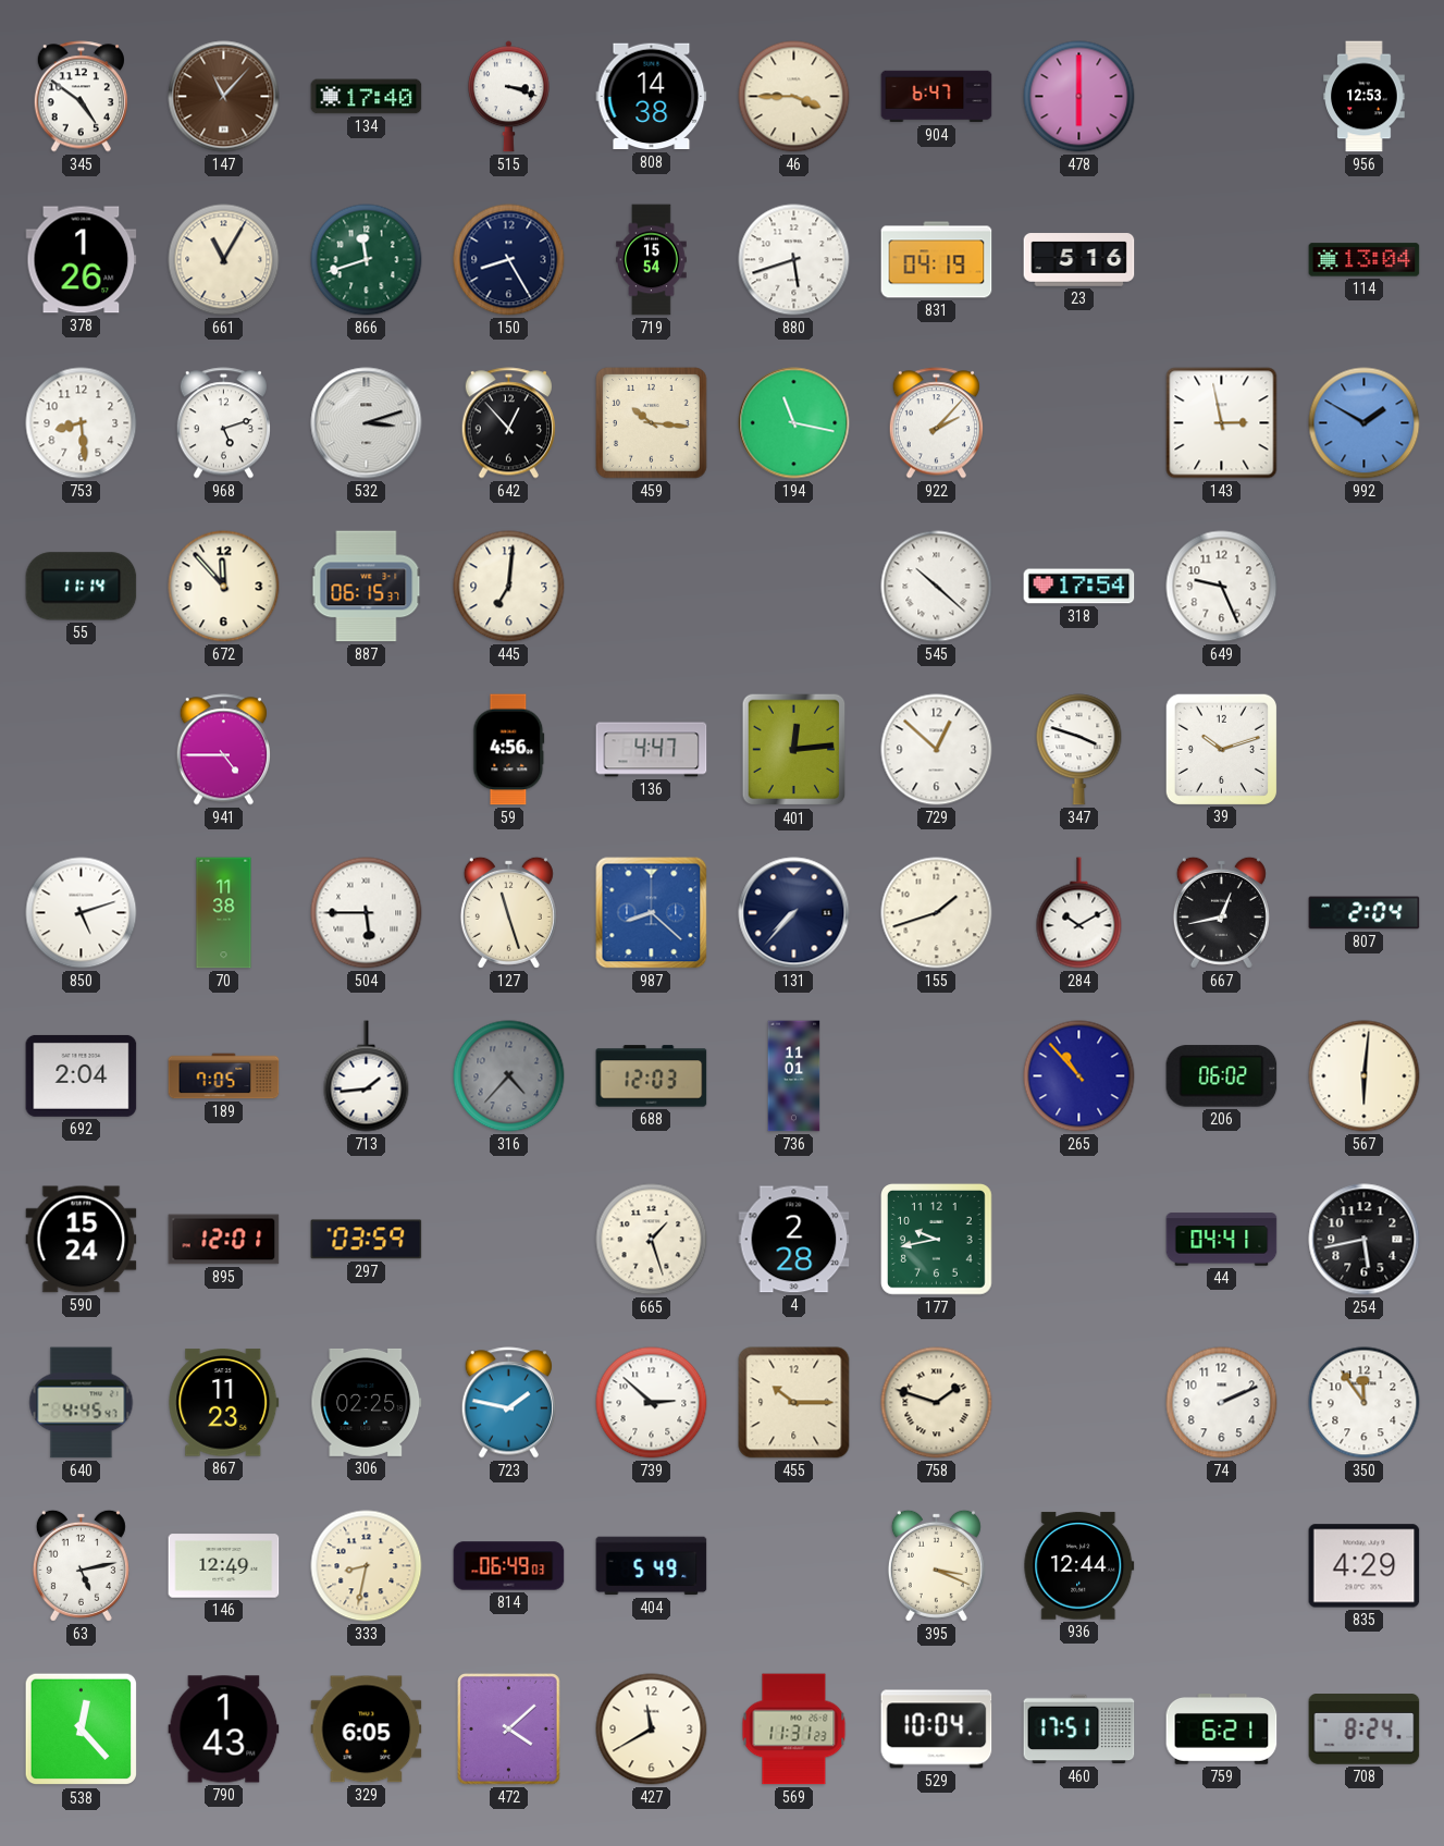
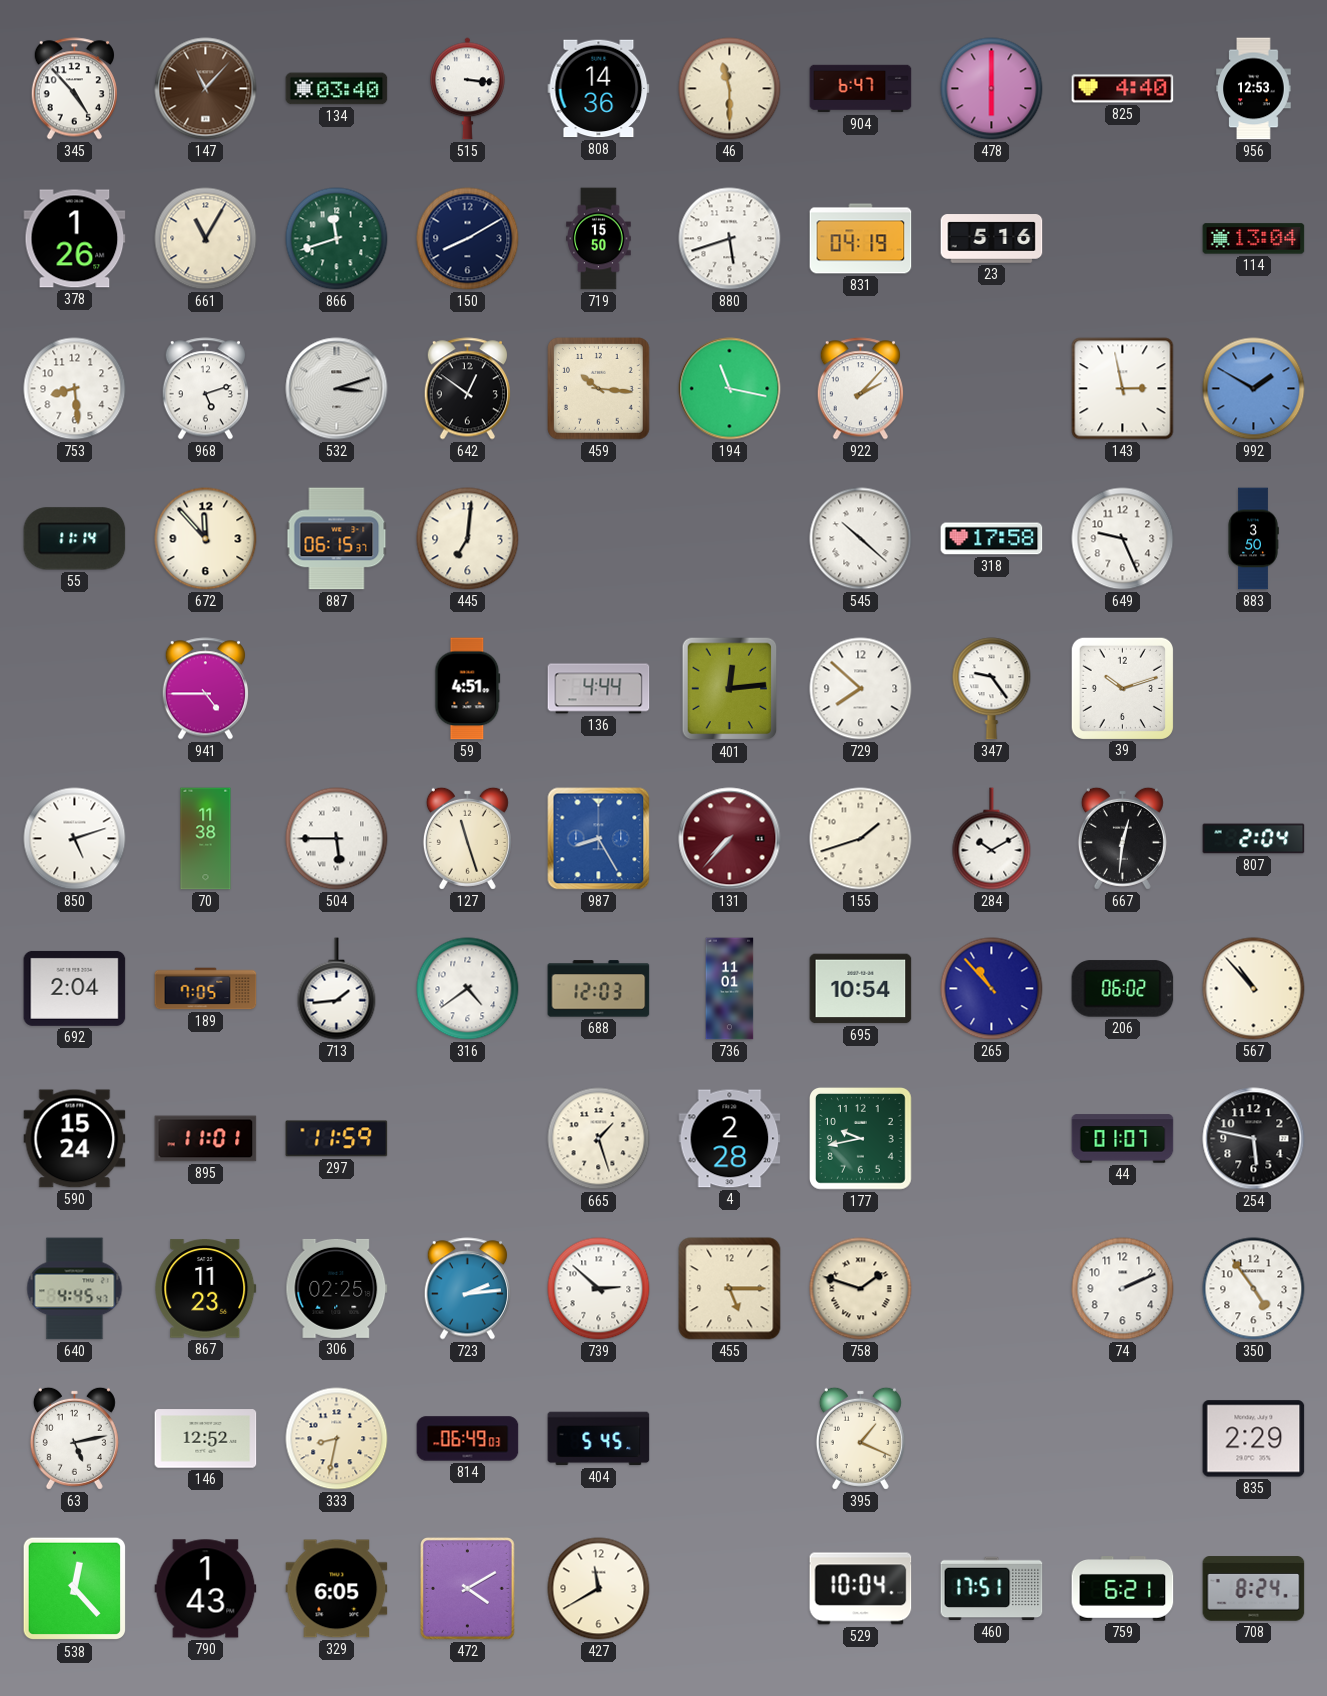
345: 4:51 -> 4:53 (74, 89)
134: 17:40 -> 03:40 (337, 89)
515: 3:18 -> 3:16 (468, 89)
808: 14:38 -> 14:36 (599, 89)
46: 3:45 -> 11:30 (730, 89)
825: none -> 4:40 (1123, 89)
150: 8:25 -> 8:10 (468, 239)
719: 15:54 -> 15:50 (599, 239)
642: 12:53 -> 12:51 (467, 389)
318: 17:54 -> 17:58 (992, 539)
883: none -> 3:50 (1253, 539)
59: 4:56 -> 4:51 (468, 689)
136: 4:47 -> 4:44 (599, 689)
729: 12:52 -> 7:52 (861, 689)
347: 3:48 -> 9:24 (992, 689)
987: 8:22 -> 8:25 (599, 839)
131 dial: navy -> burgundy (730, 839)
667: 12:43 -> 12:31 (1122, 838)
316: 4:37 -> 4:39 (468, 989)
316 dial: grey -> white (468, 989)
695: none -> 10:54 (861, 989)
567: 6:01 -> 10:53 (1254, 989)
895: 12:01 -> 11:01 (206, 1139)
297: 03:59 -> 11:59 (337, 1139)
44: 04:41 -> 01:07 (1123, 1139)
254: 5:43 -> 5:47 (1254, 1139)
723: 1:47 -> 2:14 (467, 1289)
455: 10:15 -> 5:15 (730, 1289)
350: 11:54 -> 4:54 (1254, 1289)
146: 12:49 -> 12:52 (206, 1439)
404: 5:49 -> 5:45 (599, 1439)
395: 3:19 -> 1:19 (860, 1438)
936: 12:44 -> none (1079, 1566)
835: 4:29 -> 2:29 (1254, 1439)
472: 4:08 -> 4:10 (468, 1589)
569: 11:31 -> none (794, 1730)
